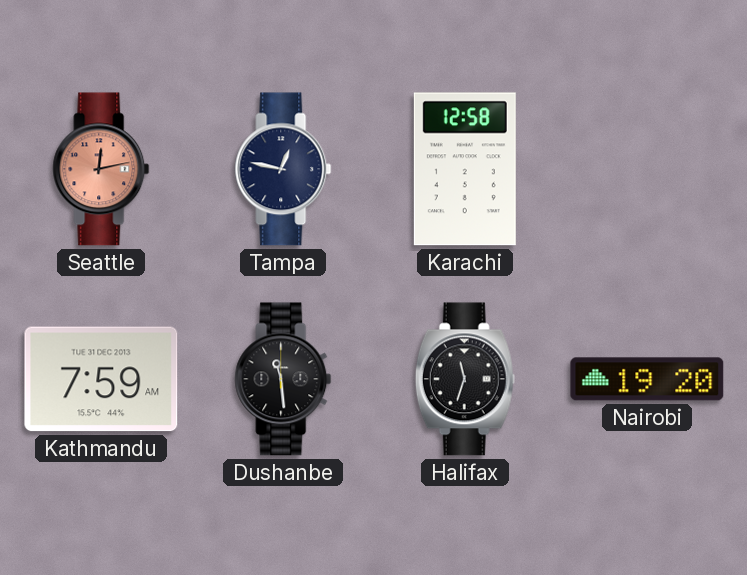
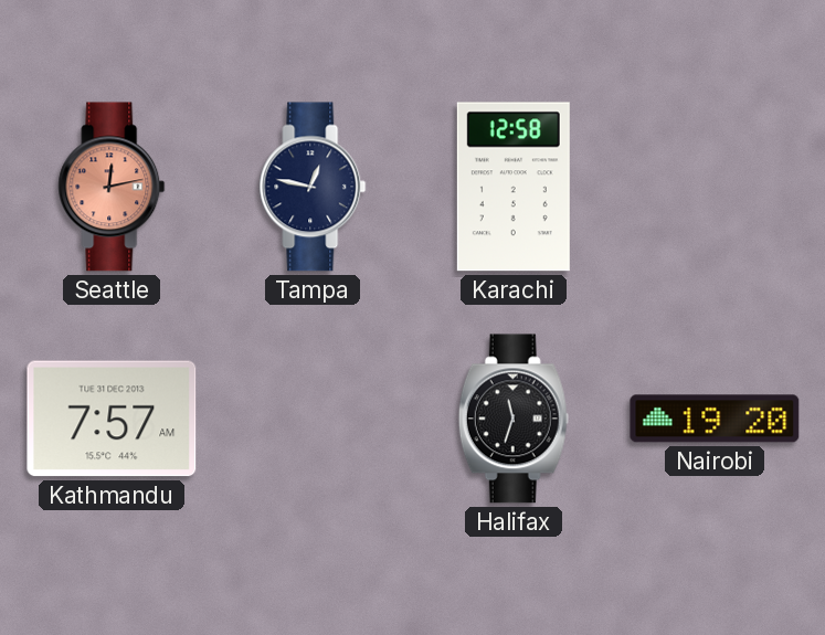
Kathmandu: 7:59 -> 7:57 (112, 419)
Dushanbe: 11:29 -> none (283, 379)
